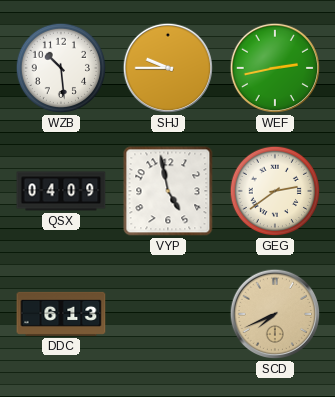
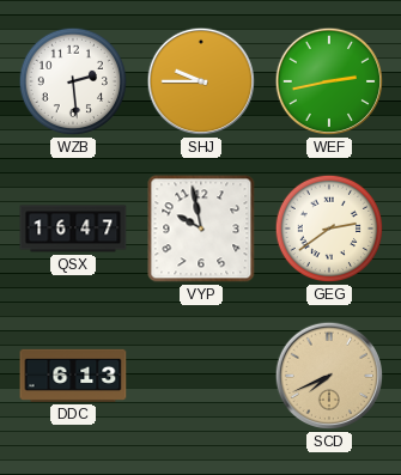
WZB: 10:29 -> 2:29 (73, 81)
QSX: 04:09 -> 16:47 (73, 229)
VYP: 4:58 -> 9:58 (201, 229)
